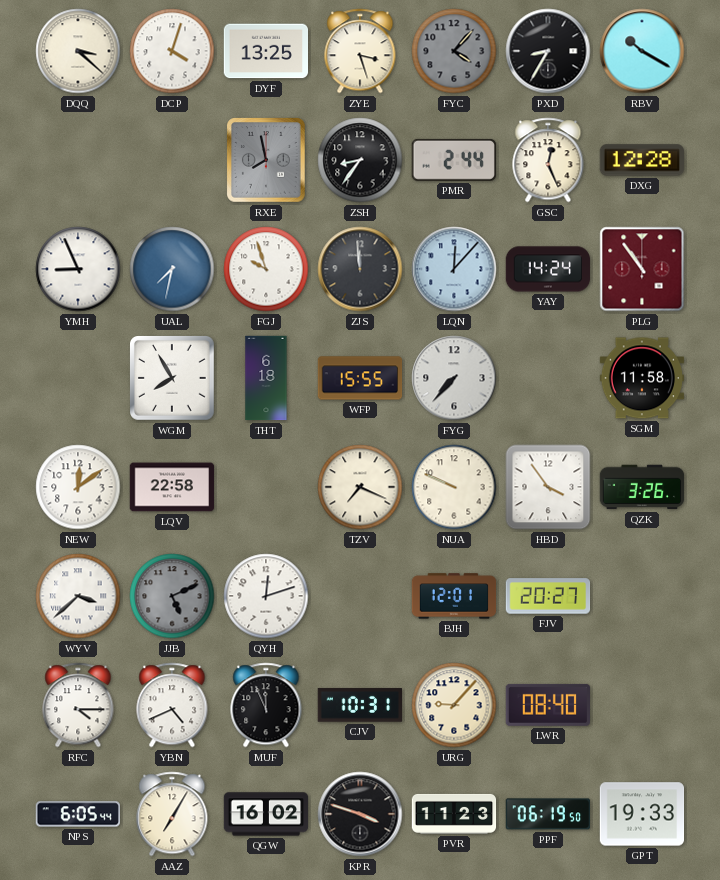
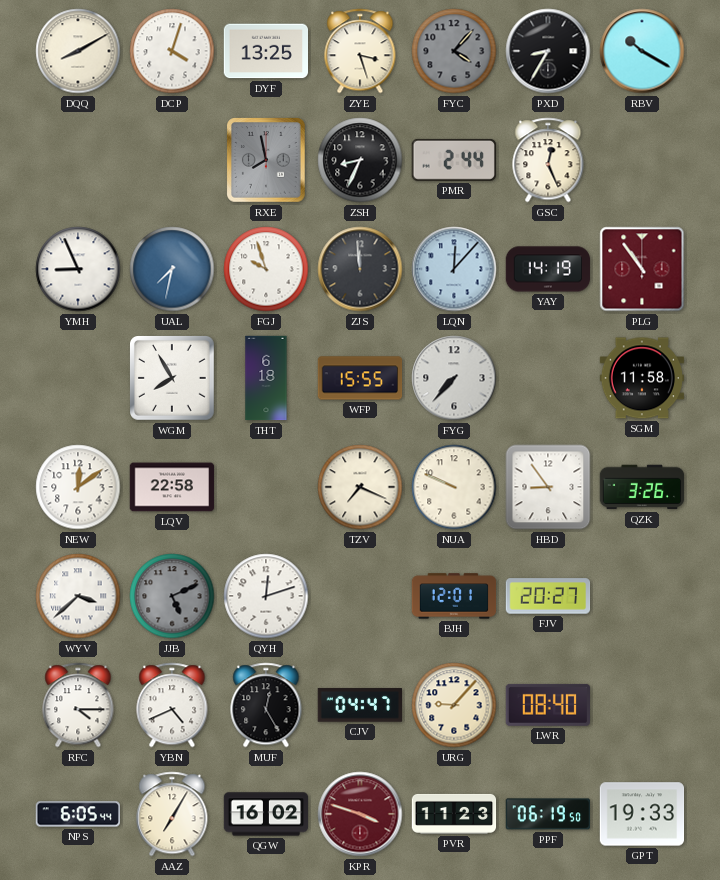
DQQ: 3:22 -> 8:10 (78, 51)
ZSH: 8:36 -> 8:34 (360, 160)
DXG: 12:28 -> none (642, 160)
YAY: 14:24 -> 14:19 (548, 269)
HBD: 3:54 -> 8:54 (548, 487)
MUF: 11:56 -> 12:25 (266, 705)
CJV: 10:31 -> 04:47 (359, 705)
KPR dial: black -> burgundy (360, 814)
